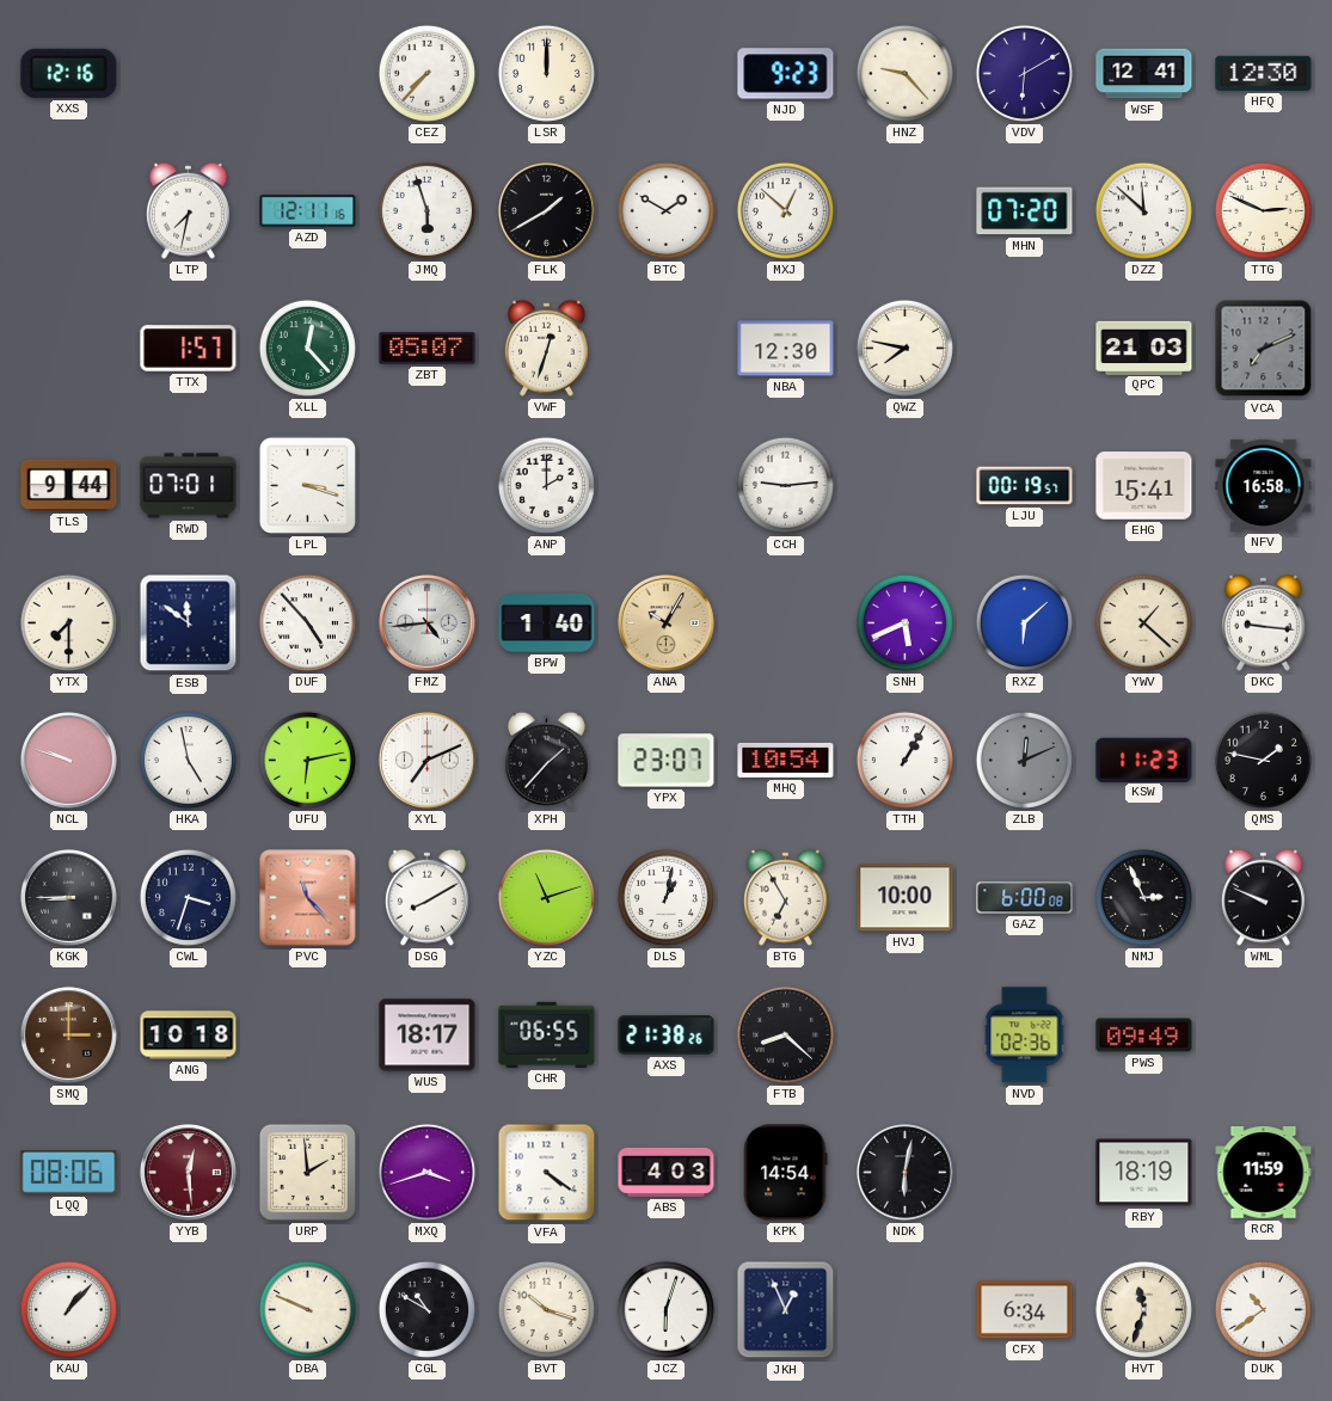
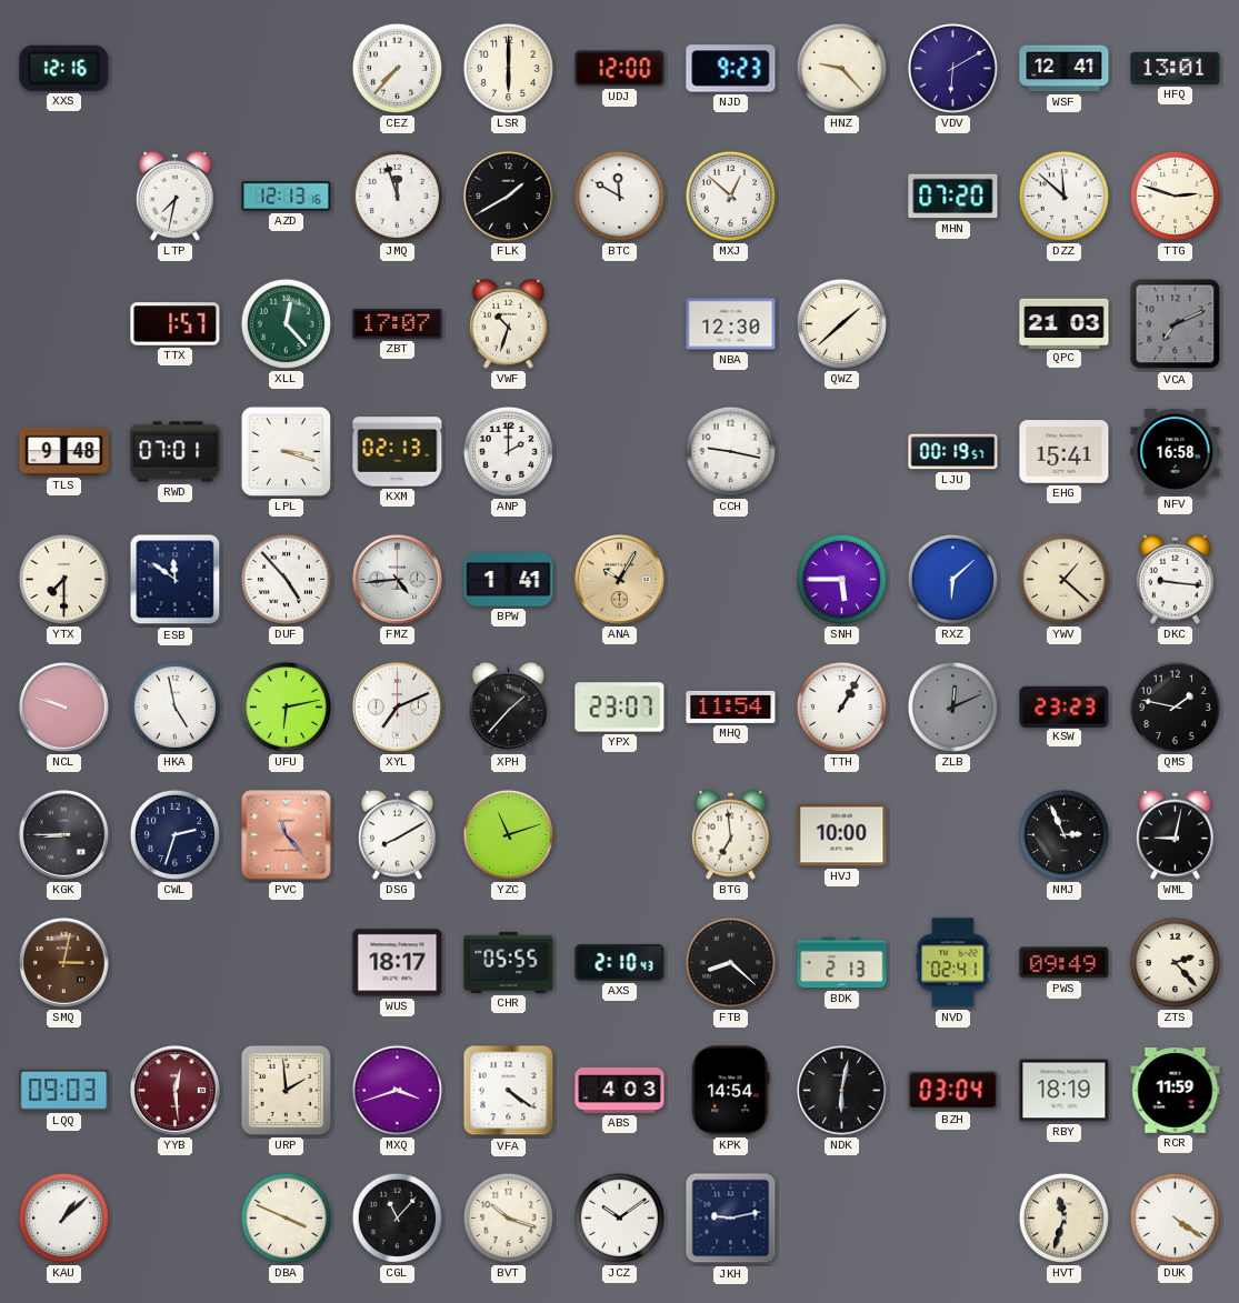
LSR: 12:00 -> 6:00 (508, 68)
UDJ: none -> 12:00 (620, 69)
HFQ: 12:30 -> 13:01 (1176, 68)
AZD: 12:11 -> 12:13 (287, 196)
JMQ: 5:57 -> 11:57 (397, 196)
BTC: 1:50 -> 11:50 (619, 196)
TTG: 2:49 -> 2:48 (1175, 196)
ZBT: 05:07 -> 17:07 (398, 324)
VWF: 12:33 -> 10:33 (508, 323)
QWZ: 7:47 -> 1:38 (841, 323)
TLS: 9:44 -> 9:48 (64, 451)
KXM: none -> 02:13 (398, 452)
CCH: 9:14 -> 9:17 (730, 451)
BPW: 1:40 -> 1:41 (509, 580)
SNH: 5:41 -> 5:45 (841, 579)
MHQ: 10:54 -> 11:54 (731, 706)
KSW: 11:23 -> 23:23 (1065, 706)
CWL: 3:33 -> 2:33 (174, 834)
DLS: 1:02 -> none (665, 897)
BTG: 6:55 -> 6:59 (730, 834)
GAZ: 6:00 -> none (1025, 898)
WML: 9:49 -> 9:02 (1175, 834)
SMQ: 3:00 -> 3:02 (63, 962)
ANG: 10:18 -> none (189, 1036)
CHR: 06:55 -> 05:55 (509, 962)
AXS: 21:38 -> 2:10 (620, 963)
BDK: none -> 2:13 (842, 963)
NVD: 02:36 -> 02:41 (953, 963)
ZTS: none -> 2:23 (1175, 962)
LQQ: 08:06 -> 09:03 (64, 1091)
BZH: none -> 03:04 (953, 1091)
KAU: 1:07 -> 1:08 (63, 1217)
DBA: 9:49 -> 3:49 (286, 1217)
CGL: 10:50 -> 11:07 (397, 1217)
JCZ: 6:03 -> 10:09 (619, 1217)
JKH: 12:56 -> 9:13 (731, 1219)
CFX: 6:34 -> none (1025, 1310)
DUK: 10:39 -> 4:21 (1175, 1217)
